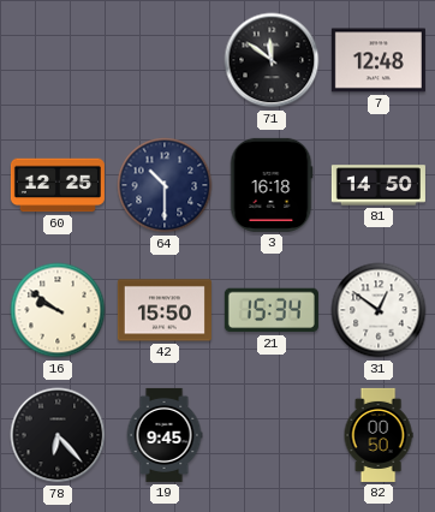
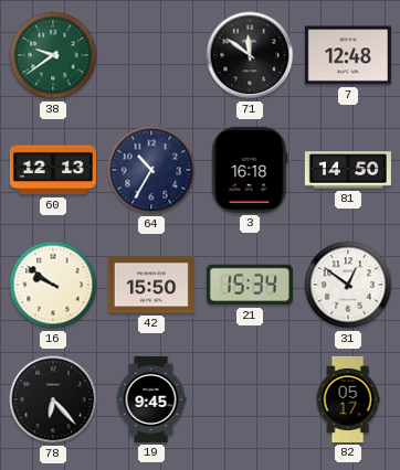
38: none -> 9:39 (53, 55)
60: 12:25 -> 12:13 (53, 170)
64: 10:30 -> 10:35 (151, 170)
82: 00:50 -> 05:17 (348, 399)
